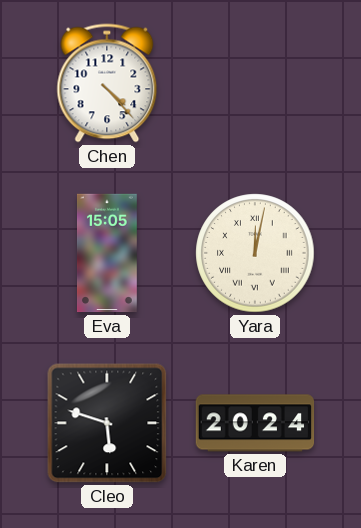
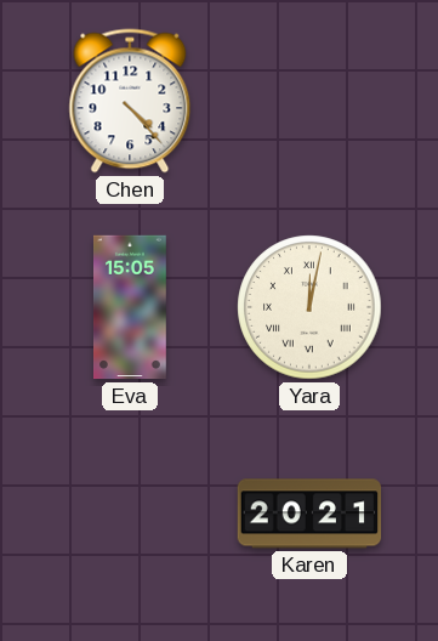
Cleo: 5:48 -> none (107, 423)
Karen: 20:24 -> 20:21 (309, 514)
